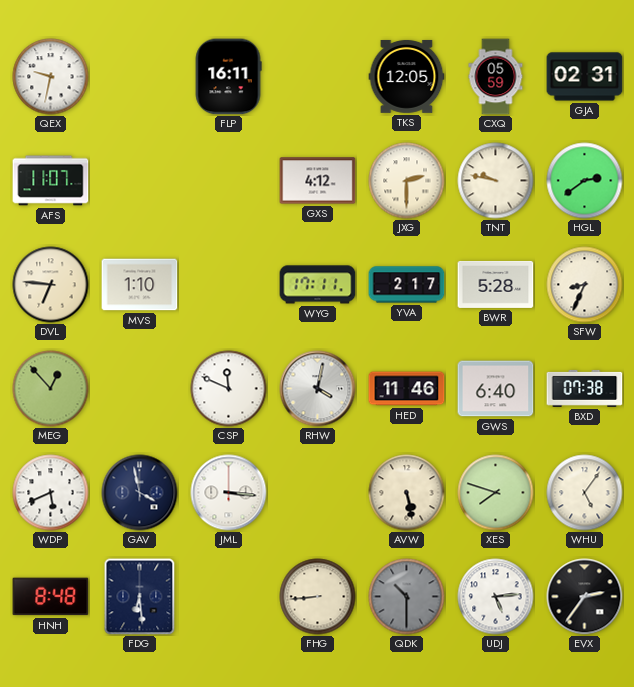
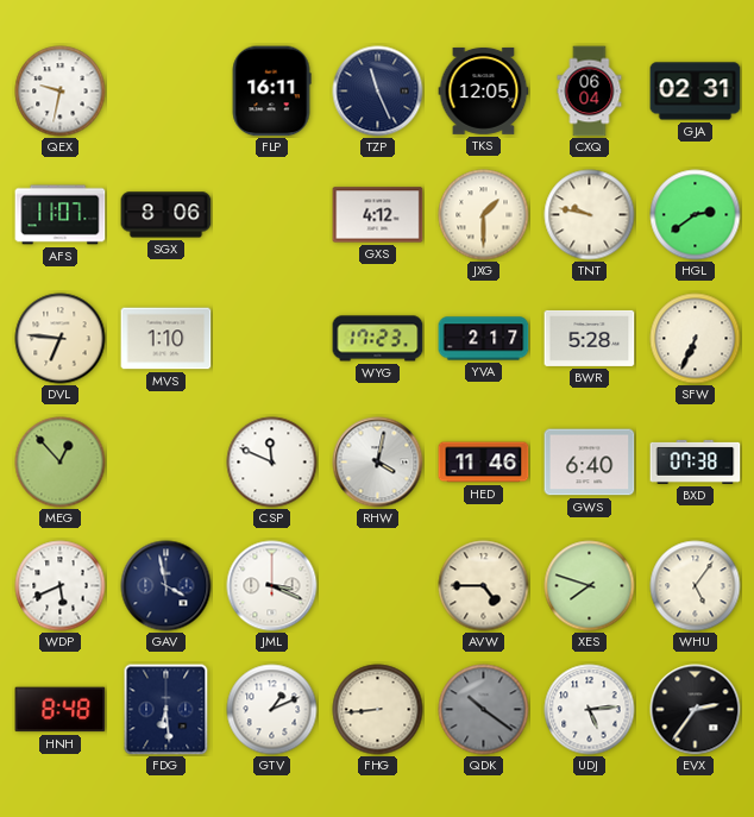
TZP: none -> 11:26 (378, 92)
CXQ: 05:59 -> 06:04 (590, 92)
SGX: none -> 8:06 (166, 215)
JXG: 2:30 -> 1:30 (484, 215)
WYG: 17:11 -> 17:23 (378, 339)
SFW: 8:34 -> 6:34 (696, 339)
JML: 3:16 -> 3:19 (272, 586)
AVW: 5:28 -> 4:45 (484, 586)
GTV: none -> 1:11 (272, 710)
QDK: 10:30 -> 10:21 (484, 710)
